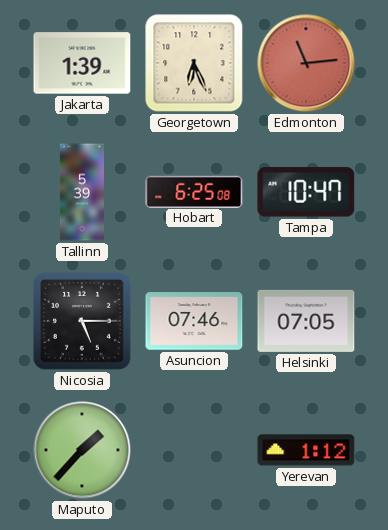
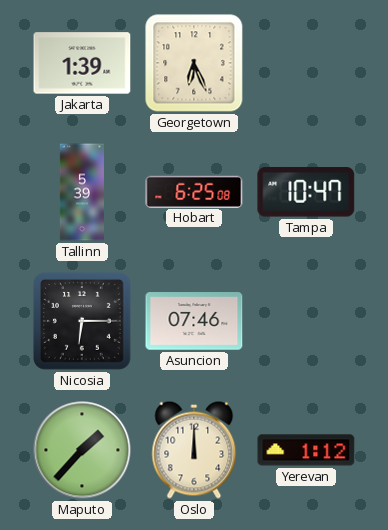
Edmonton: 11:14 -> none (306, 63)
Nicosia: 5:15 -> 6:15 (82, 321)
Helsinki: 07:05 -> none (306, 321)
Oslo: none -> 12:00 (194, 450)
